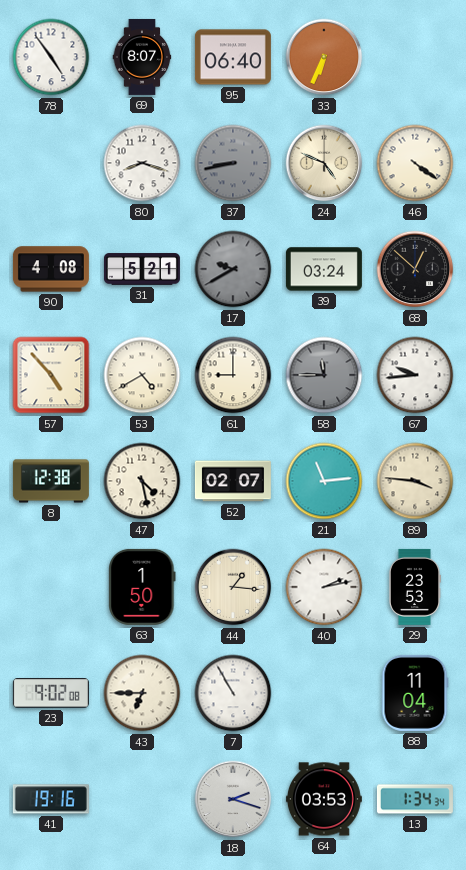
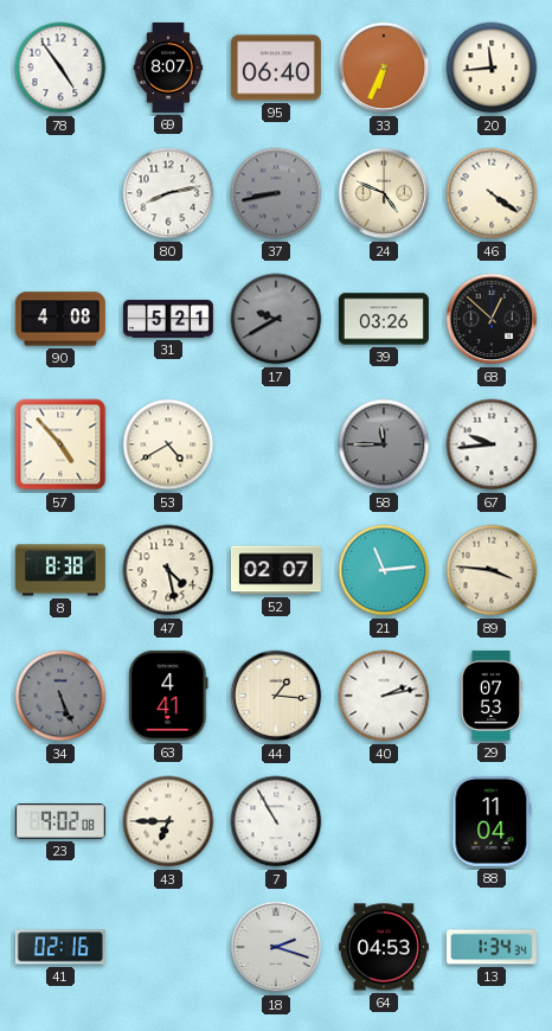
20: none -> 11:44 (492, 68)
80: 8:18 -> 8:13 (168, 193)
39: 03:24 -> 03:26 (384, 319)
61: 9:00 -> none (233, 375)
8: 12:38 -> 8:38 (60, 570)
34: none -> 5:26 (60, 696)
63: 1:50 -> 4:41 (168, 696)
29: 23:53 -> 07:53 (490, 696)
41: 19:16 -> 02:16 (60, 947)
64: 03:53 -> 04:53 (384, 947)
